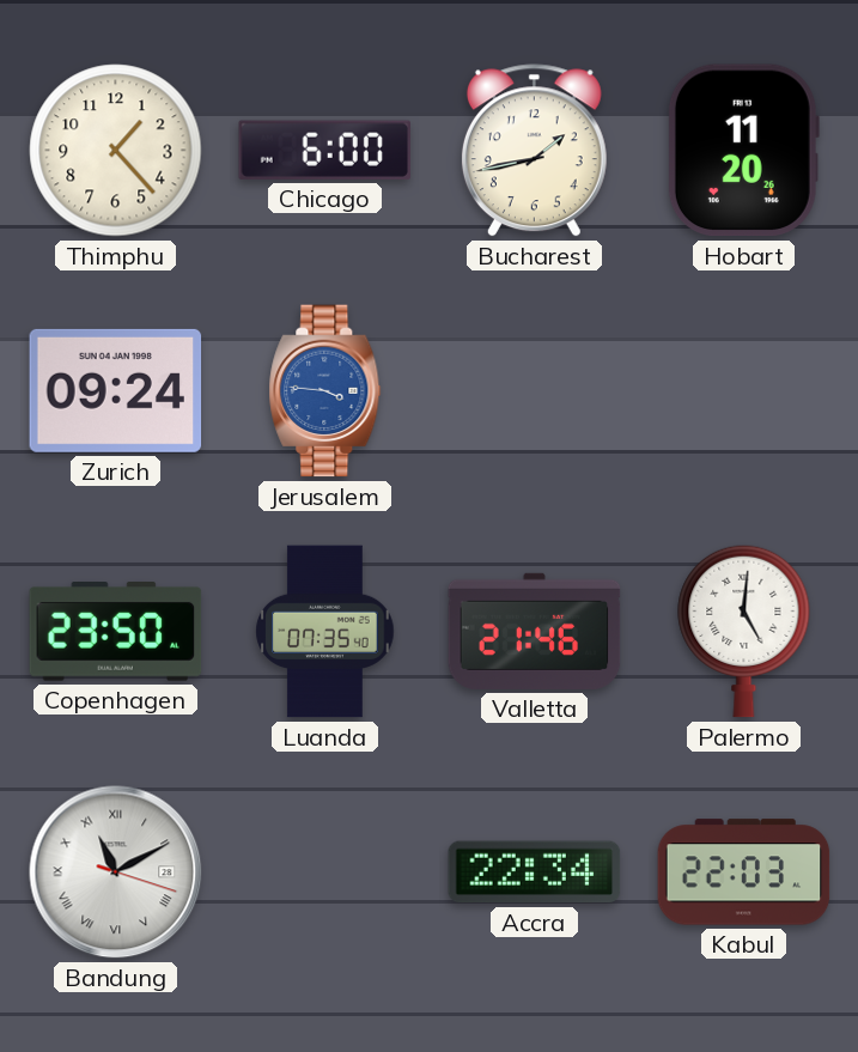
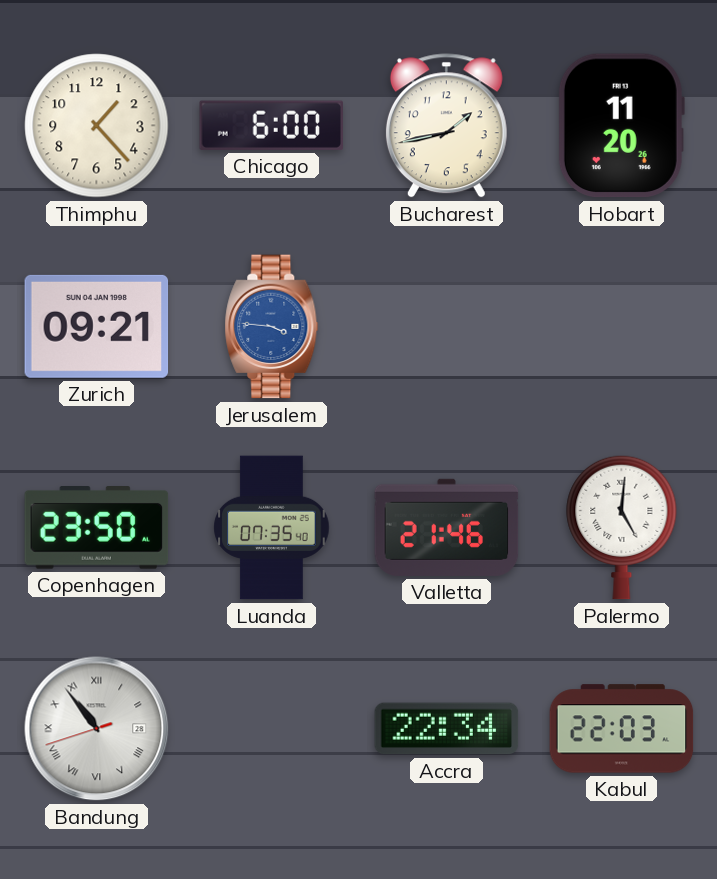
Zurich: 09:24 -> 09:21 (97, 326)
Bandung: 11:10 -> 10:53 (97, 729)
